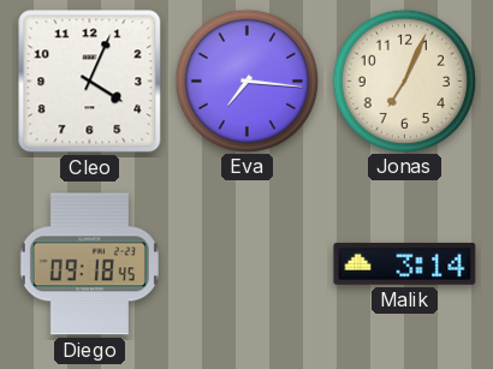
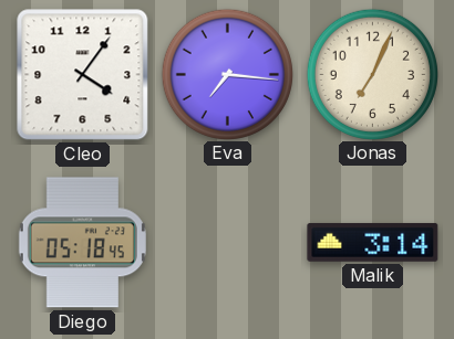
Cleo: 4:04 -> 4:06 (83, 75)
Diego: 09:18 -> 05:18 (82, 243)
